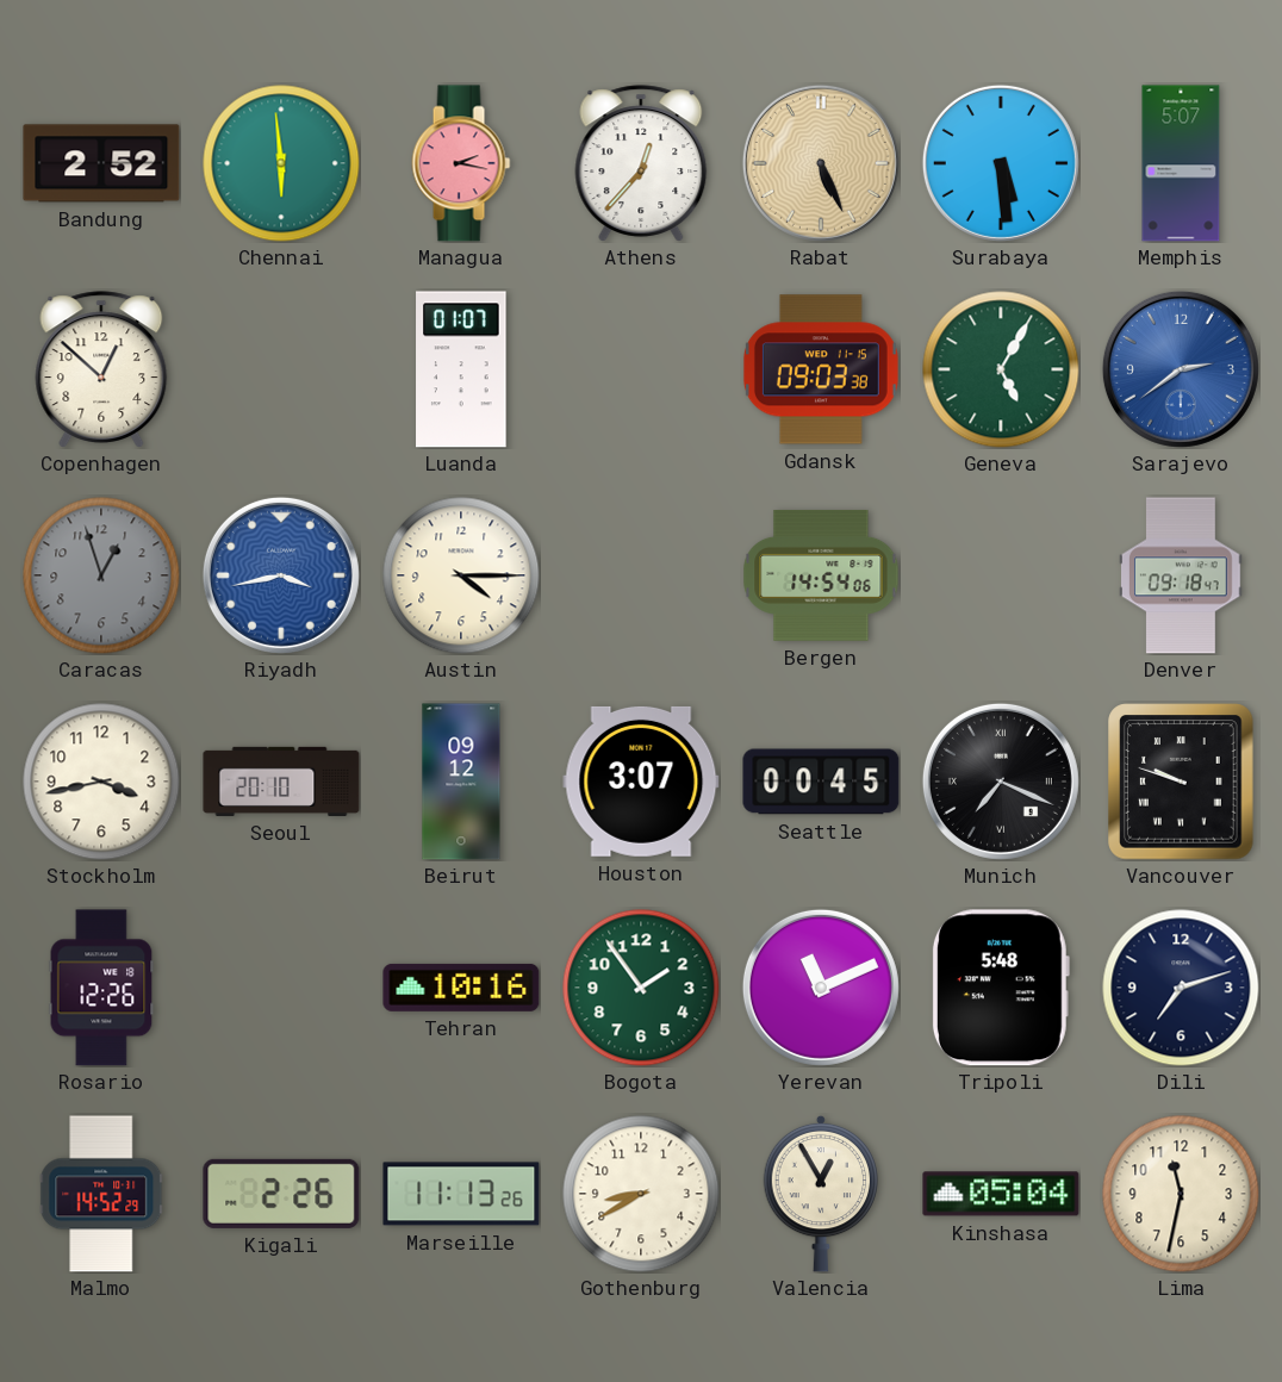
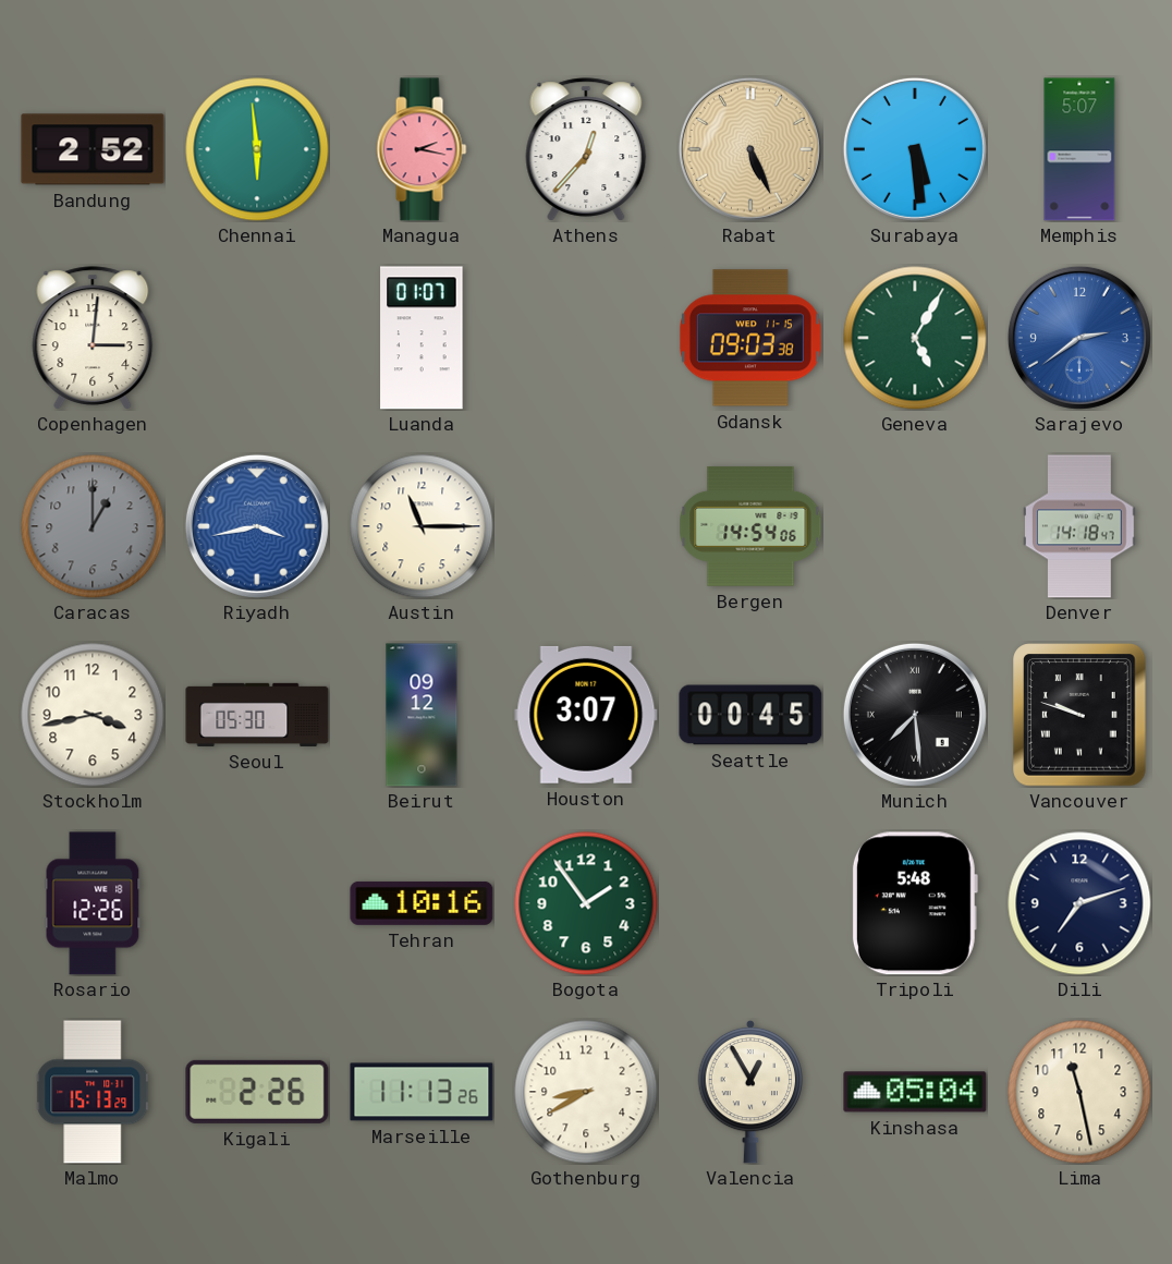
Copenhagen: 12:52 -> 3:01 (93, 338)
Caracas: 12:57 -> 1:00 (93, 526)
Austin: 4:15 -> 11:15 (422, 526)
Denver: 09:18 -> 14:18 (1081, 526)
Seoul: 20:10 -> 05:30 (257, 715)
Munich: 7:19 -> 7:29 (915, 715)
Yerevan: 11:11 -> none (821, 988)
Malmo: 14:52 -> 15:13 (93, 1092)
Lima: 11:32 -> 11:28 (1079, 1092)
